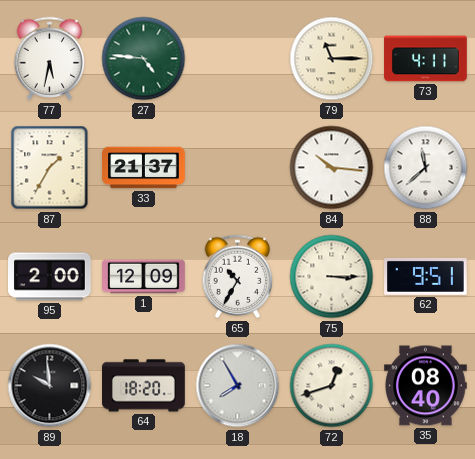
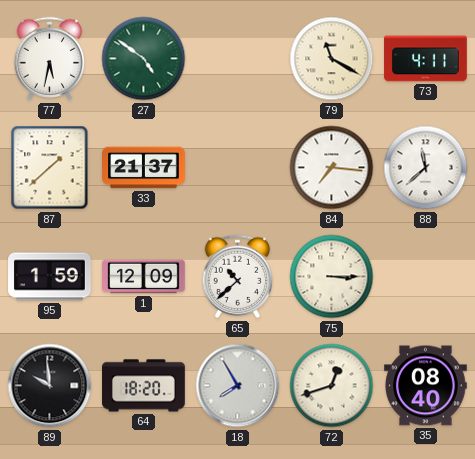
27: 4:46 -> 4:51 (144, 59)
79: 11:15 -> 11:20 (332, 59)
87: 1:35 -> 1:38 (50, 168)
84: 10:16 -> 7:16 (332, 168)
95: 2:00 -> 1:59 (50, 277)
65: 10:35 -> 10:38 (238, 277)
62: 9:51 -> none (426, 276)
